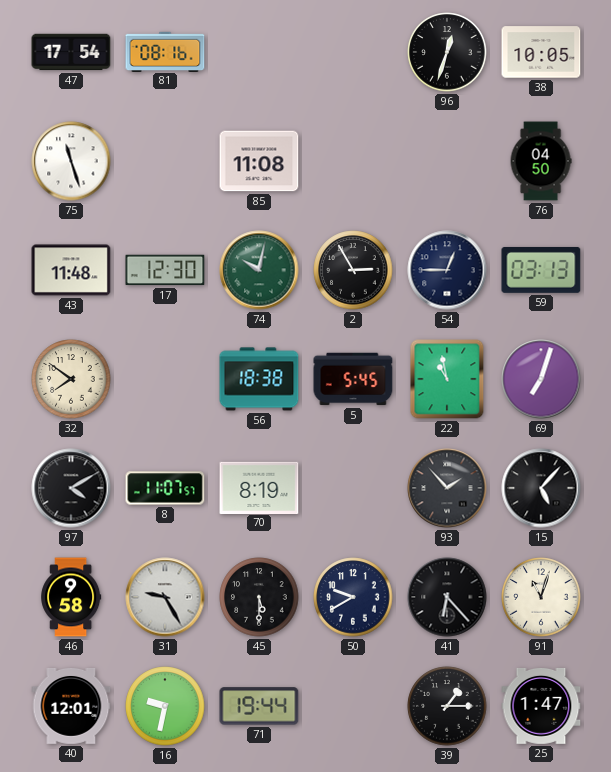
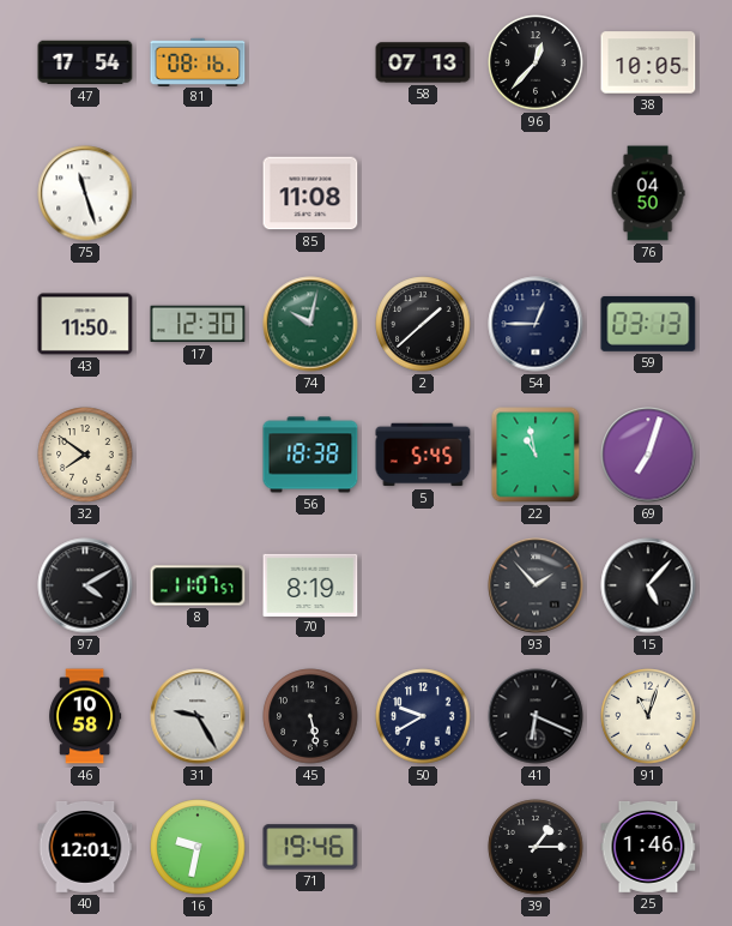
58: none -> 07:13 (423, 62)
96: 12:33 -> 12:37 (536, 62)
43: 11:48 -> 11:50 (85, 324)
2: 2:55 -> 1:38 (423, 324)
46: 9:58 -> 10:58 (85, 716)
45: 5:30 -> 5:28 (310, 716)
41: 6:23 -> 6:19 (536, 716)
71: 19:44 -> 19:46 (310, 847)
25: 1:47 -> 1:46 (648, 847)
